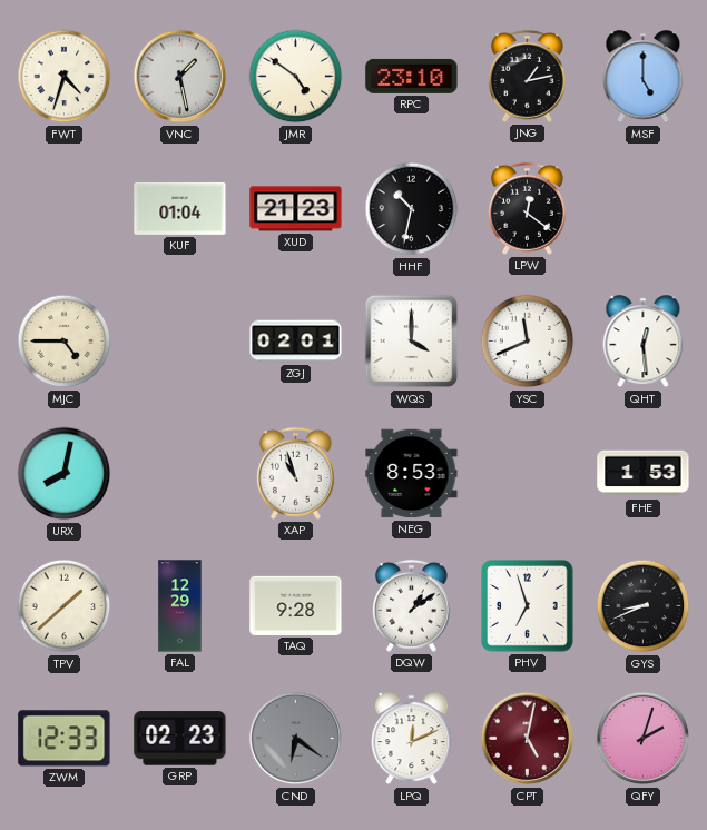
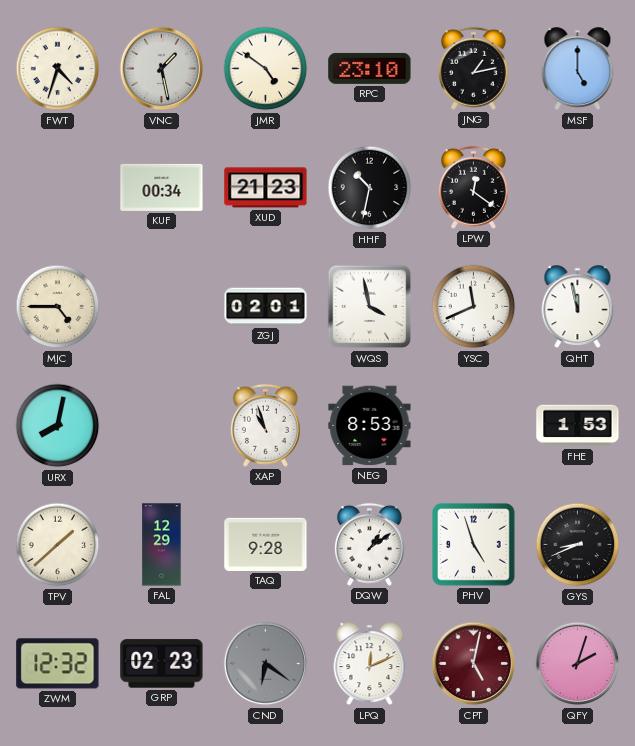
KUF: 01:04 -> 00:34 (162, 187)
WQS: 4:00 -> 3:58 (370, 307)
QHT: 12:29 -> 11:58 (578, 307)
PHV: 6:57 -> 4:57 (474, 545)
ZWM: 12:33 -> 12:32 (58, 664)
